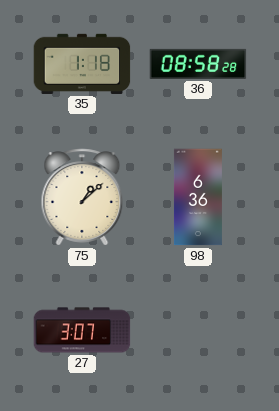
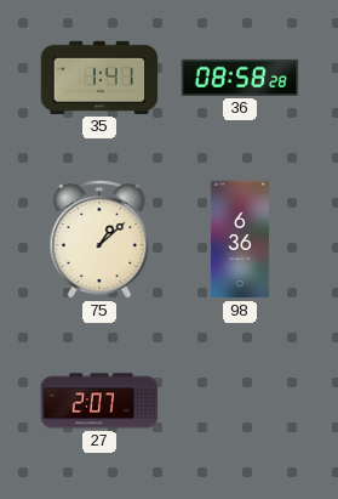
35: 1:18 -> 1:41 (99, 78)
27: 3:07 -> 2:07 (99, 401)
